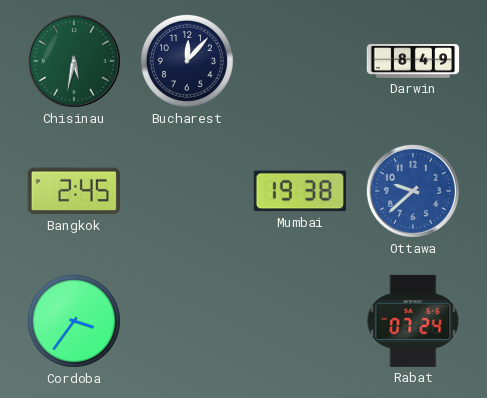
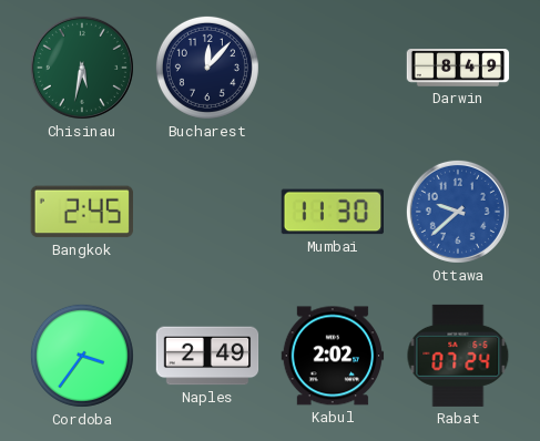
Mumbai: 19:38 -> 11:30 (332, 212)
Naples: none -> 2:49 (207, 356)
Kabul: none -> 2:02 (333, 356)
